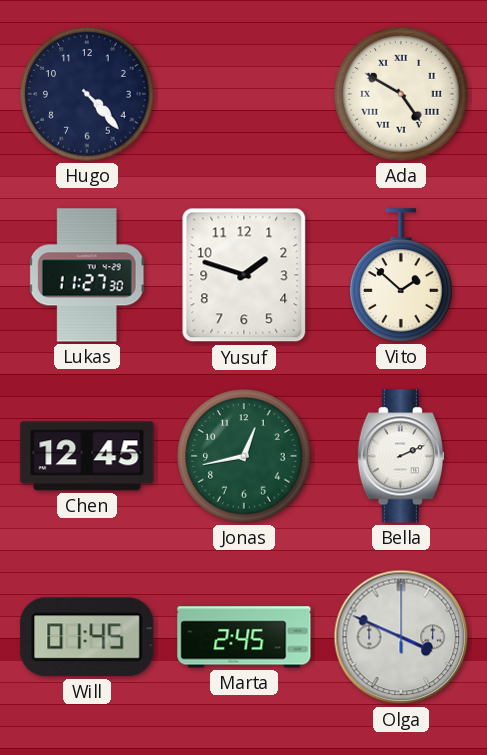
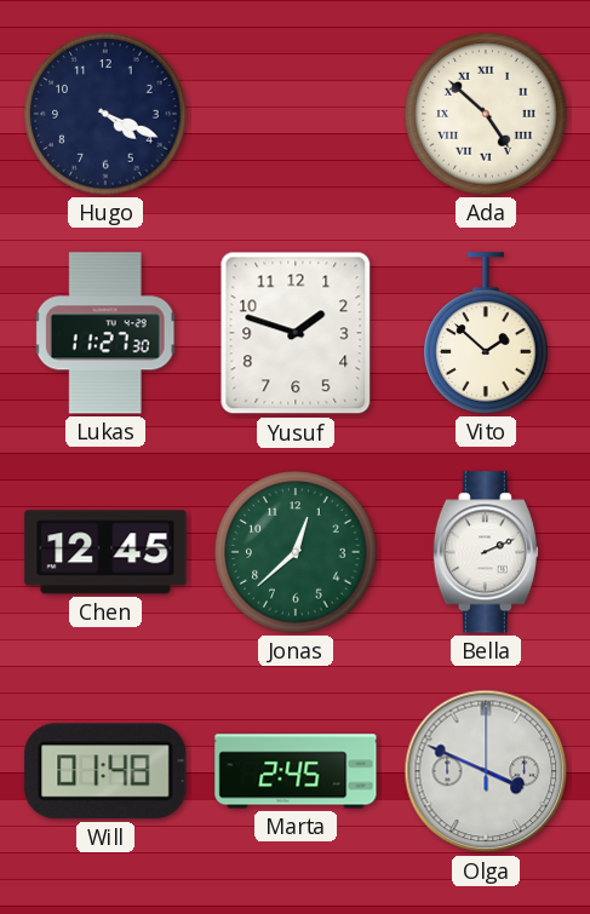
Hugo: 4:23 -> 4:19 (105, 114)
Ada: 4:50 -> 4:52 (486, 114)
Jonas: 12:43 -> 12:38 (296, 552)
Will: 01:45 -> 01:48 (105, 771)
